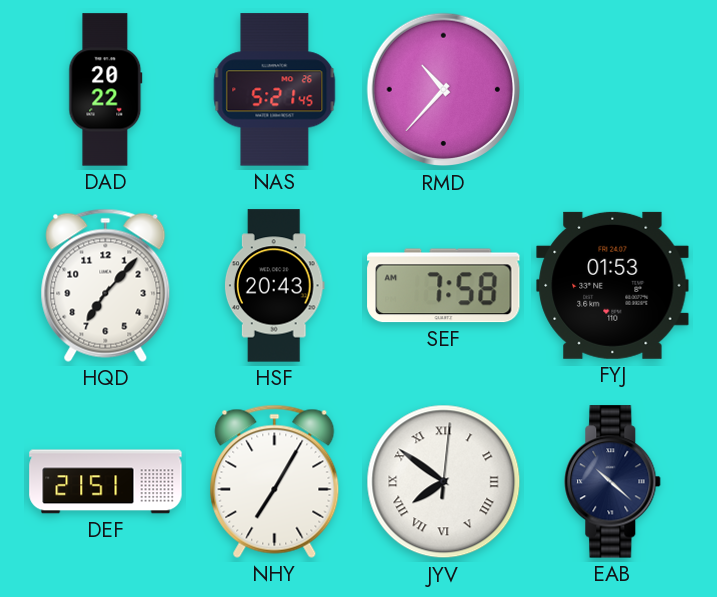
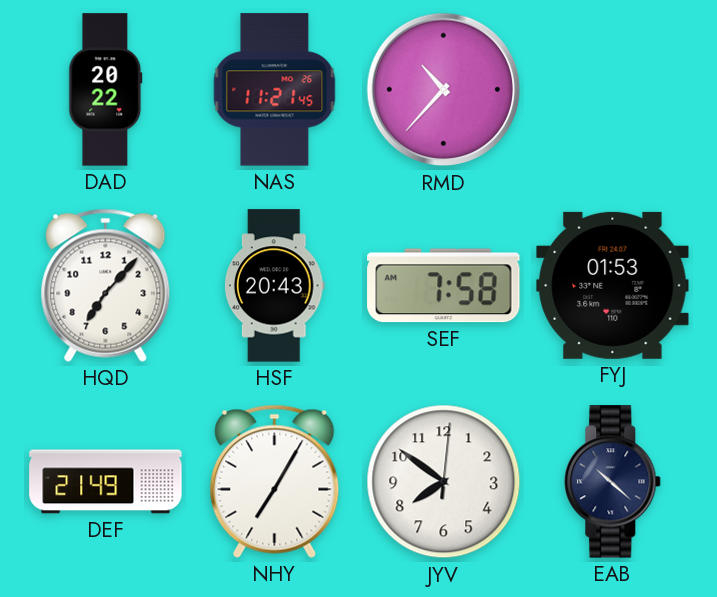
NAS: 5:21 -> 11:21 (275, 90)
DEF: 21:51 -> 21:49 (106, 482)
JYV numerals: Roman -> Arabic (444, 482)
